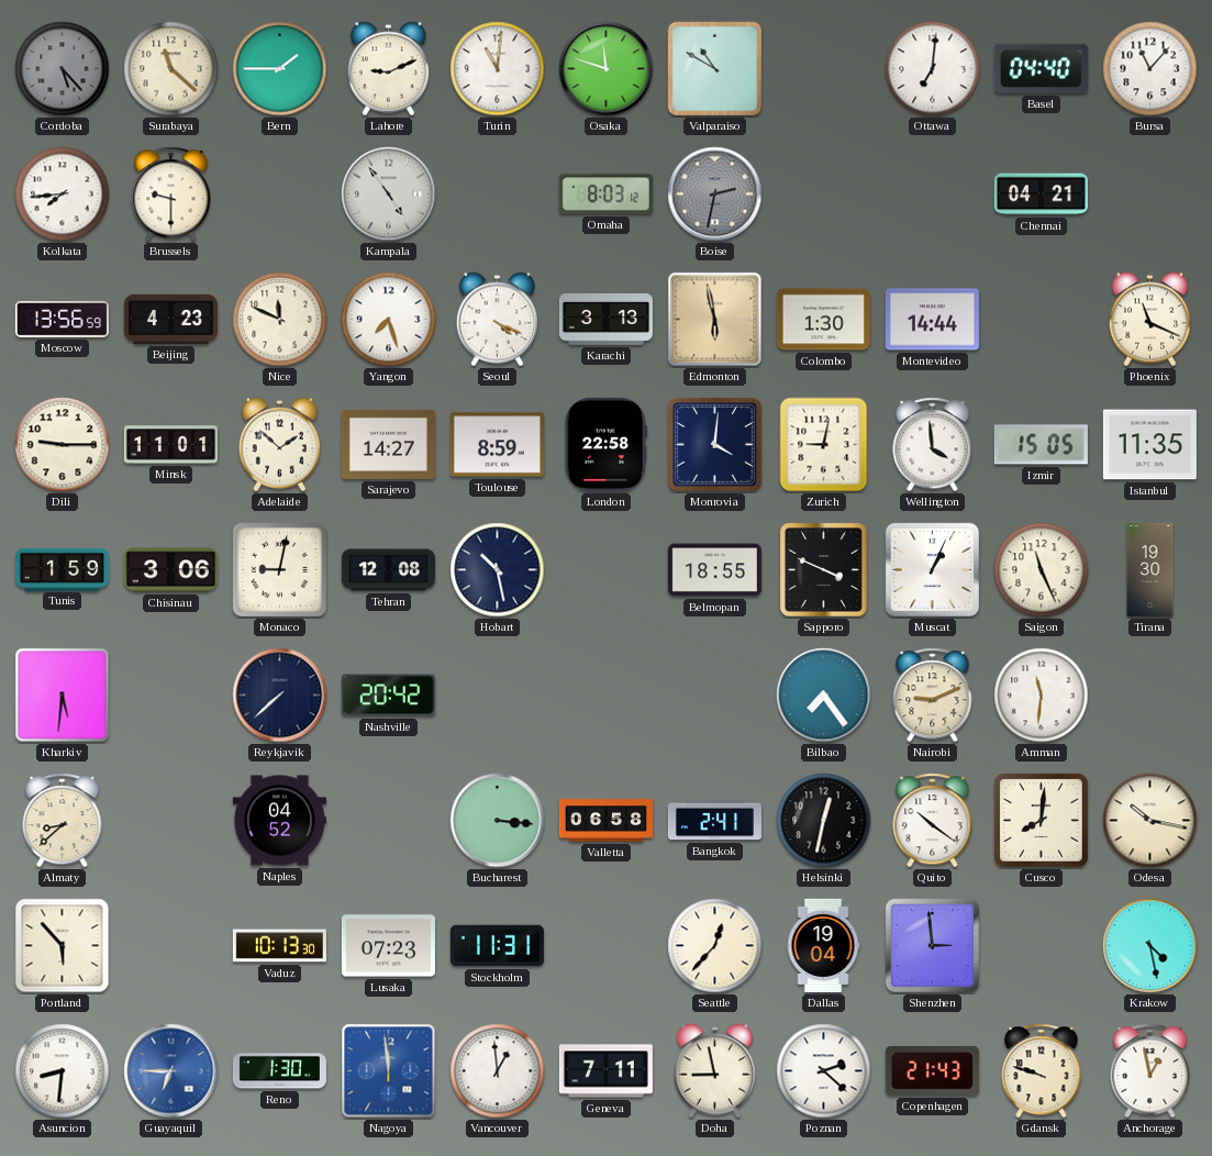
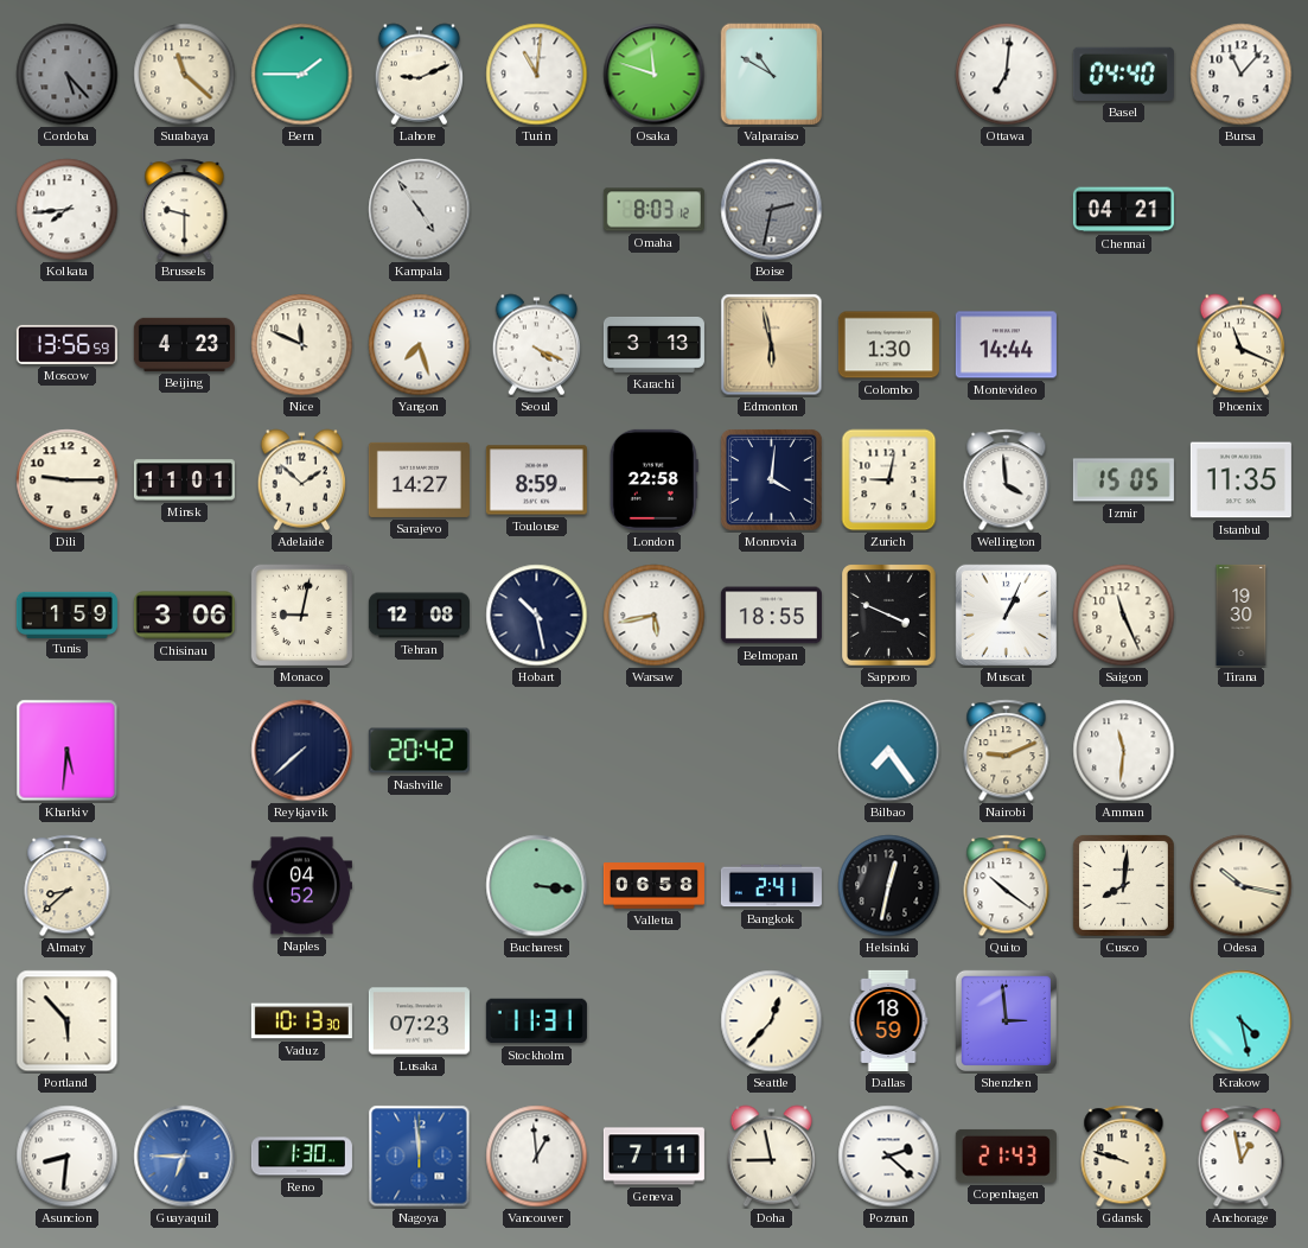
Warsaw: none -> 5:43 (655, 616)
Dallas: 19:04 -> 18:59 (888, 1020)
